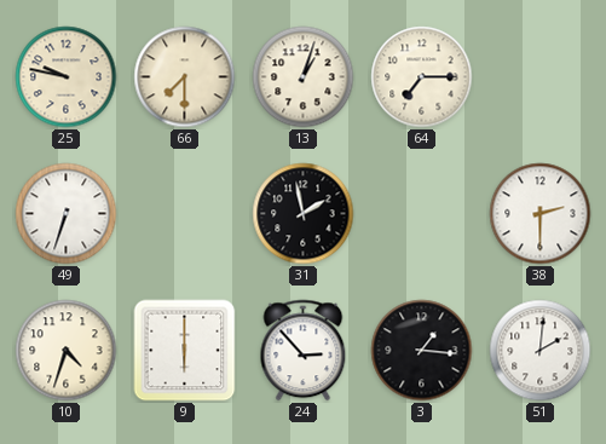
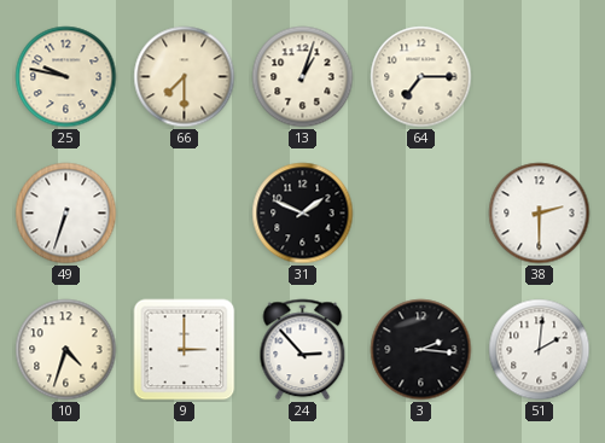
31: 1:58 -> 1:49 (303, 214)
9: 6:00 -> 3:00 (185, 350)
3: 1:16 -> 2:16 (421, 350)
